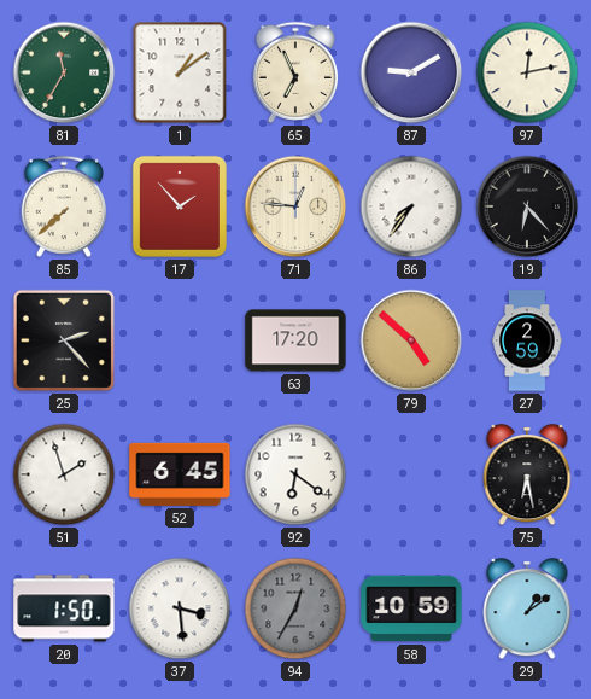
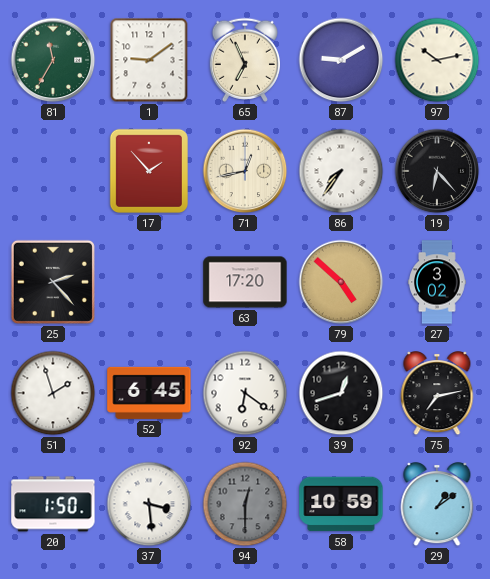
1: 1:09 -> 9:09 (149, 60)
97: 12:13 -> 10:13 (437, 60)
85: 7:38 -> none (64, 206)
71: 12:46 -> 12:43 (245, 171)
27: 2:59 -> 3:02 (437, 282)
39: none -> 12:42 (341, 393)
75: 6:28 -> 7:13 (437, 394)
94: 12:35 -> 12:30 (245, 504)
